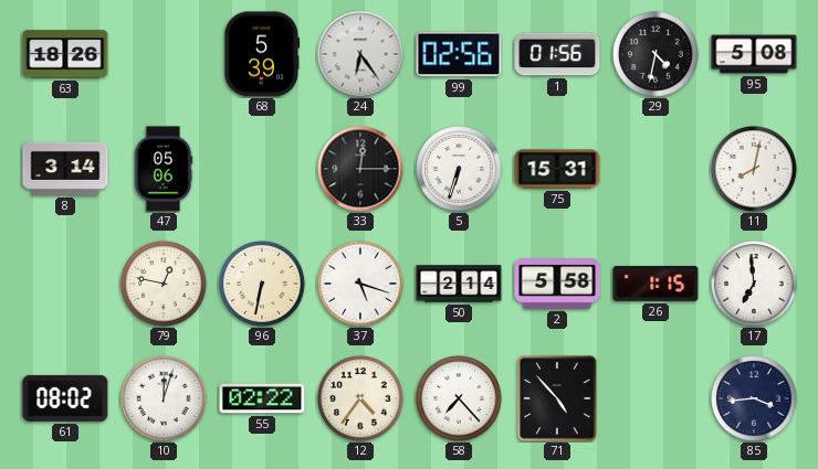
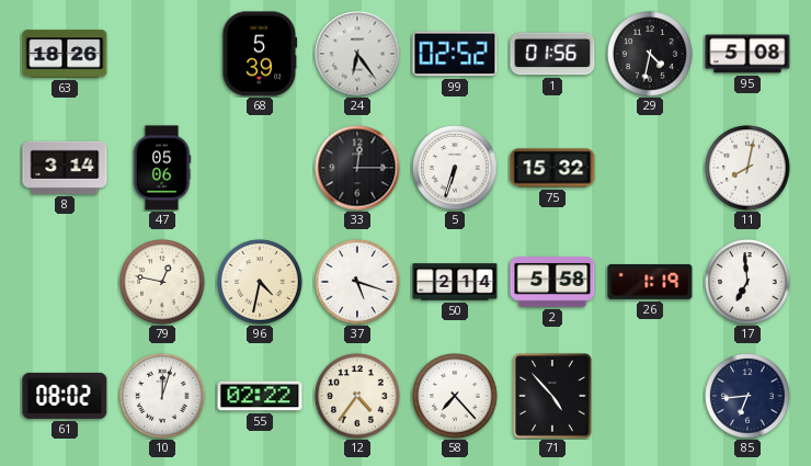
99: 02:56 -> 02:52 (455, 54)
75: 15:31 -> 15:32 (552, 168)
96: 6:32 -> 4:32 (260, 282)
26: 1:15 -> 1:19 (650, 282)
85: 3:44 -> 6:44 (747, 396)
